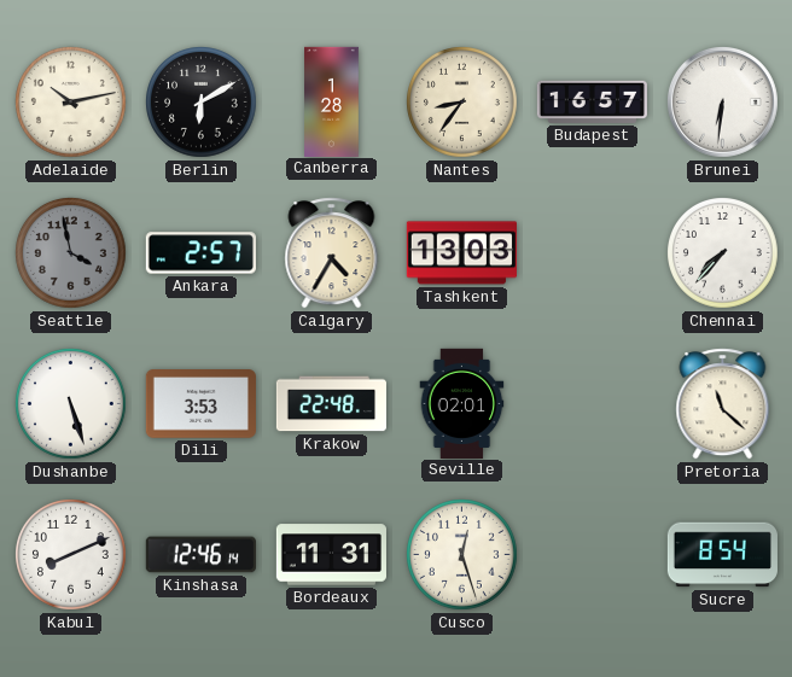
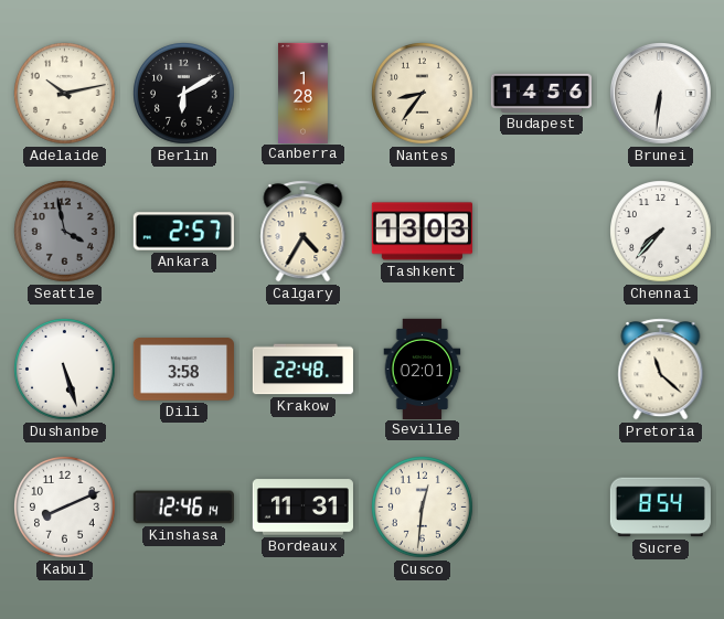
Budapest: 16:57 -> 14:56 (541, 93)
Dili: 3:53 -> 3:58 (183, 370)
Cusco: 12:27 -> 12:31 (423, 508)
